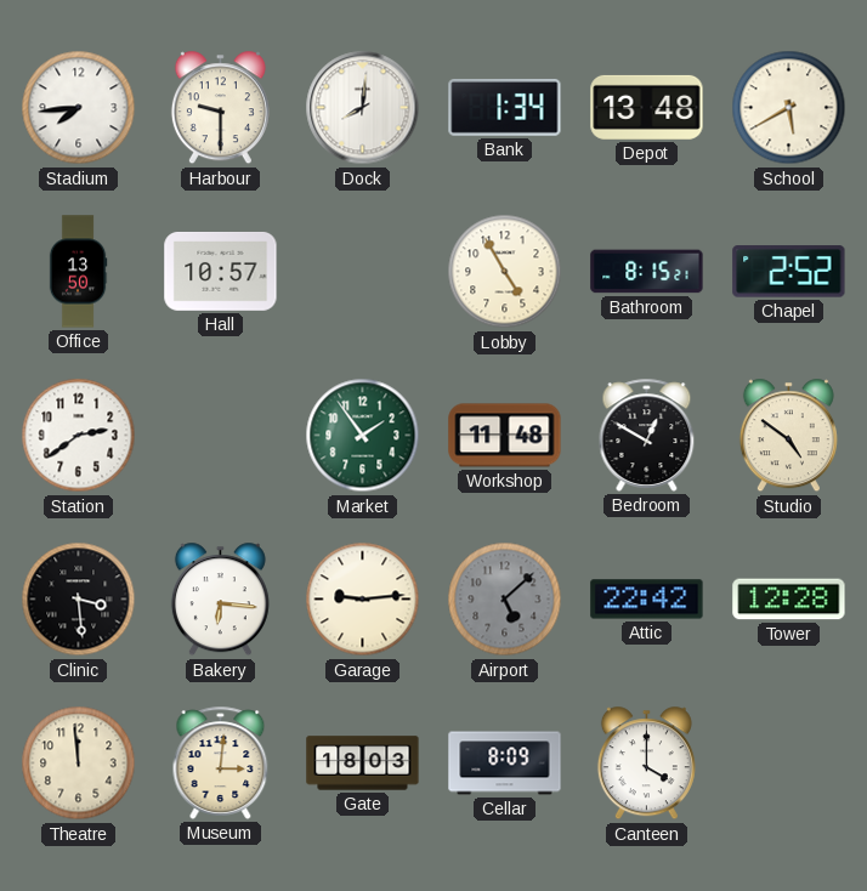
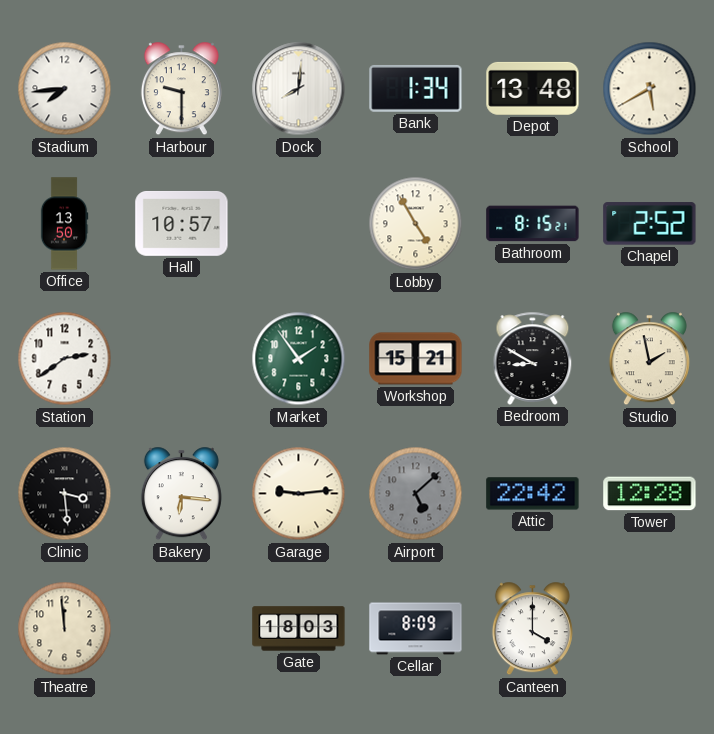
Workshop: 11:48 -> 15:21 (416, 359)
Bedroom: 12:50 -> 8:50 (533, 358)
Studio: 4:51 -> 1:58 (649, 359)
Museum: 3:01 -> none (221, 762)
